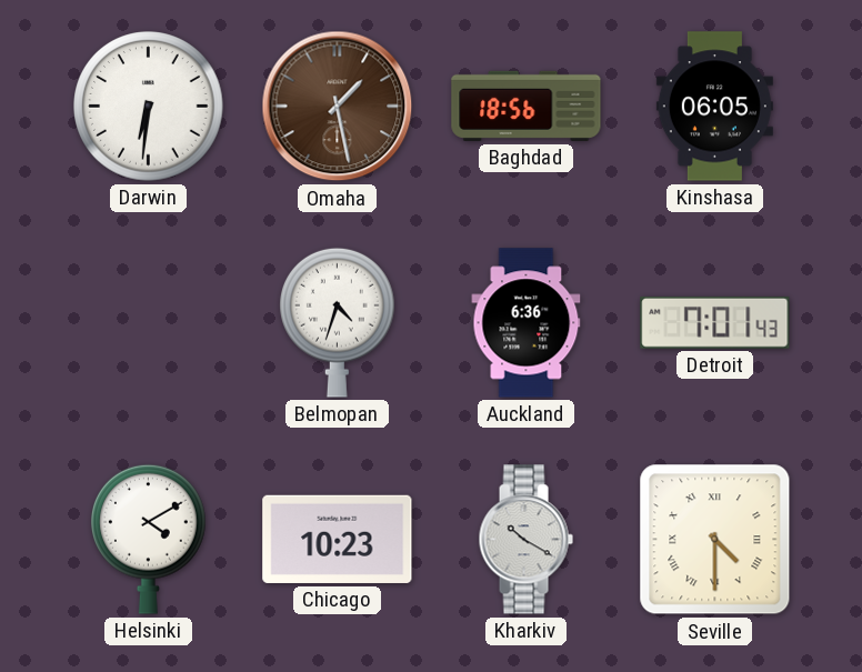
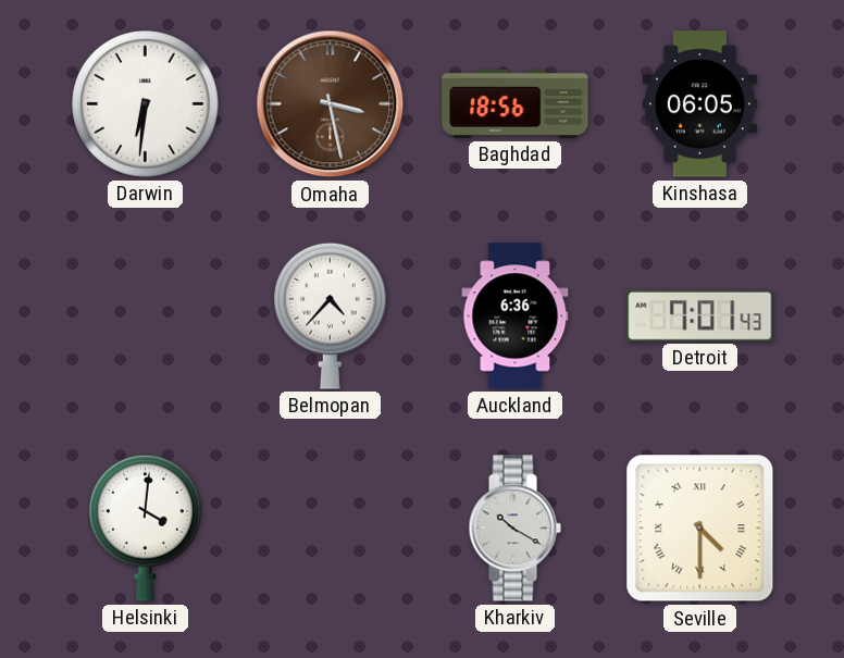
Omaha: 1:28 -> 3:28 (331, 104)
Belmopan: 4:33 -> 4:37 (331, 315)
Helsinki: 4:10 -> 4:01 (146, 527)
Chicago: 10:23 -> none (338, 539)
